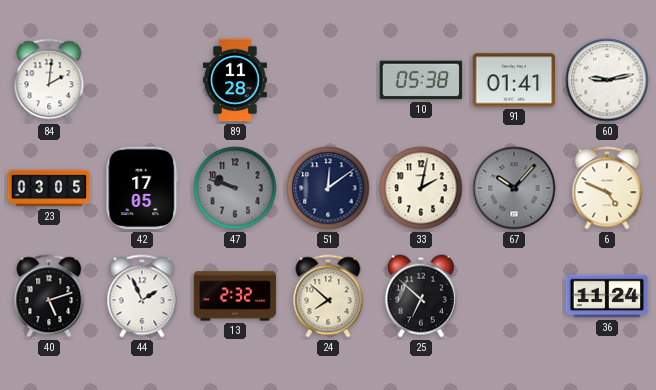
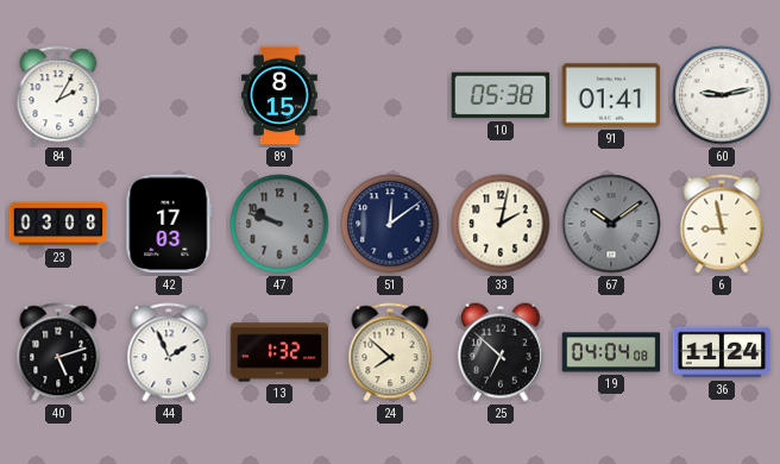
84: 2:01 -> 2:05 (58, 95)
89: 11:28 -> 8:15 (279, 95)
23: 03:05 -> 03:08 (58, 224)
42: 17:05 -> 17:03 (169, 224)
67: 10:07 -> 10:09 (611, 224)
6: 4:49 -> 8:58 (722, 224)
13: 2:32 -> 1:32 (279, 352)
19: none -> 04:04 (611, 352)
